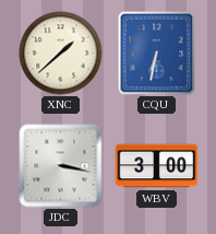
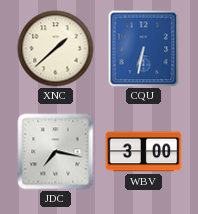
JDC: 3:17 -> 7:17 (56, 152)
